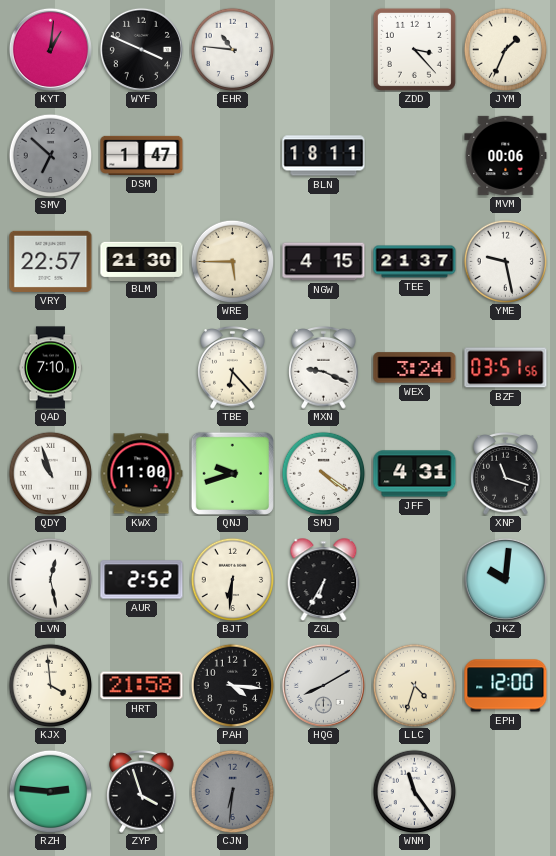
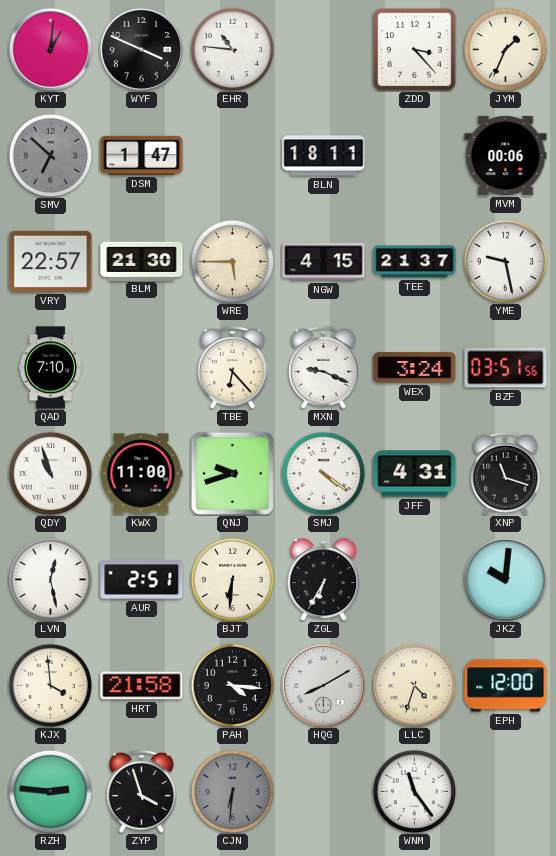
AUR: 2:52 -> 2:51 (142, 580)
